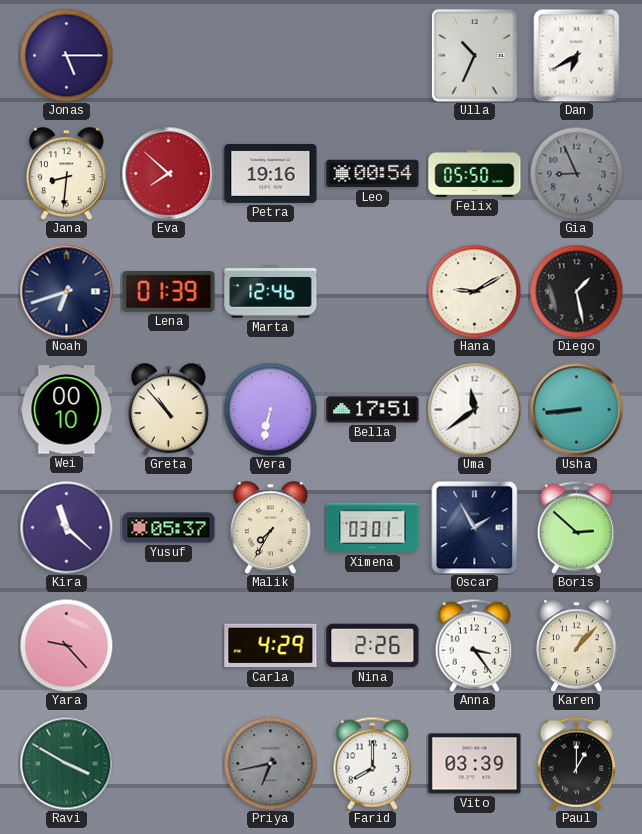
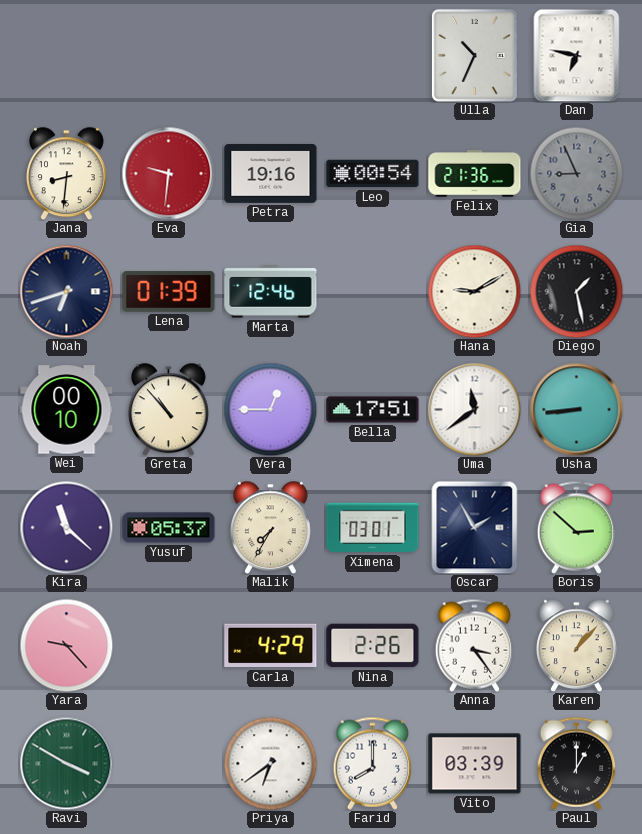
Jonas: 5:15 -> none (66, 55)
Dan: 6:40 -> 6:47 (577, 55)
Eva: 7:52 -> 9:31 (168, 173)
Felix: 05:50 -> 21:36 (475, 174)
Vera: 6:32 -> 12:45 (270, 409)
Priya: 6:43 -> 6:39 (270, 763)
Priya dial: grey -> white (270, 763)
